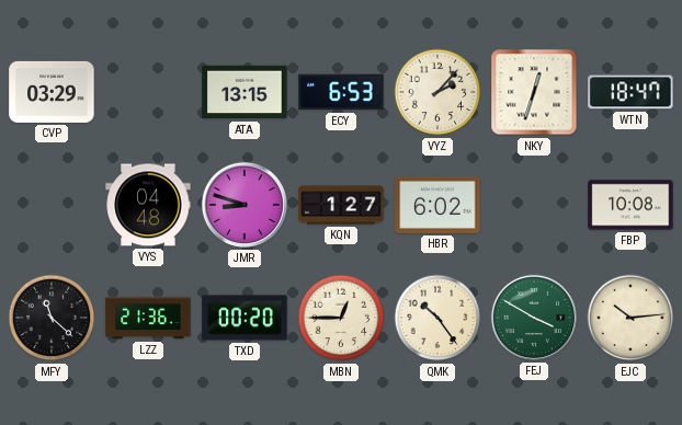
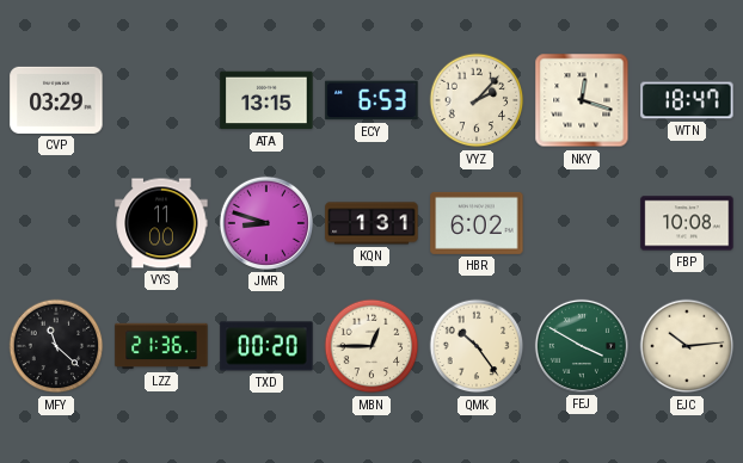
NKY: 12:33 -> 12:18 (582, 100)
VYS: 04:48 -> 11:00 (161, 223)
KQN: 1:27 -> 1:31 (371, 223)
